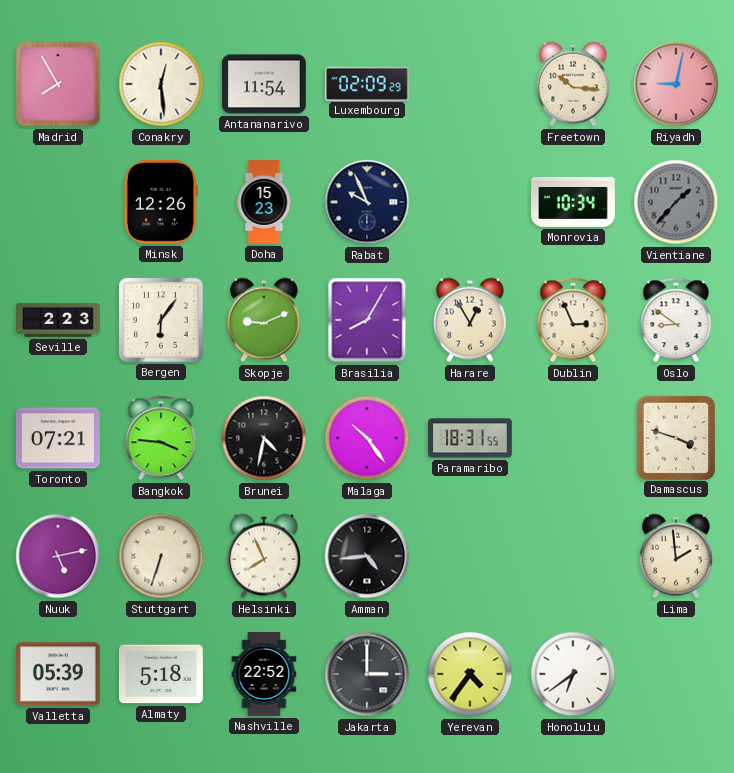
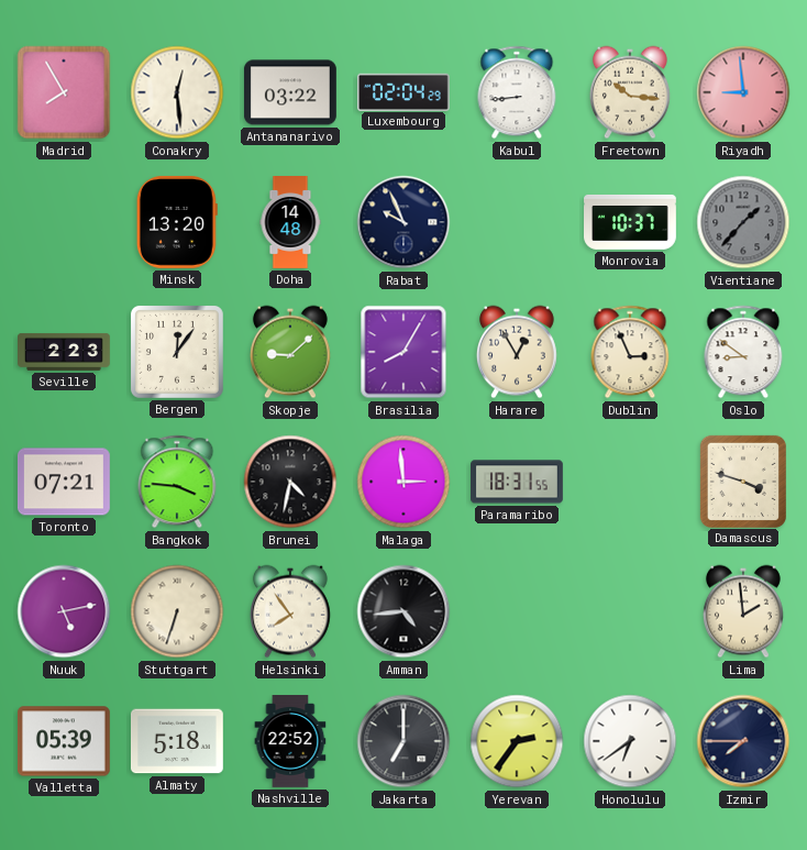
Antananarivo: 11:54 -> 03:22 (290, 92)
Luxembourg: 02:09 -> 02:04 (403, 91)
Kabul: none -> 8:44 (517, 92)
Riyadh: 9:02 -> 8:59 (743, 92)
Minsk: 12:26 -> 13:20 (177, 222)
Doha: 15:23 -> 14:48 (290, 223)
Monrovia: 10:34 -> 10:37 (631, 222)
Bergen: 6:06 -> 12:06 (177, 352)
Skopje: 9:11 -> 9:08 (290, 352)
Malaga: 10:24 -> 2:59 (403, 482)
Helsinki: 7:56 -> 7:54 (290, 611)
Jakarta: 3:00 -> 7:00 (403, 741)
Yerevan: 4:36 -> 2:36 (517, 741)
Izmir: none -> 7:45 (743, 741)
